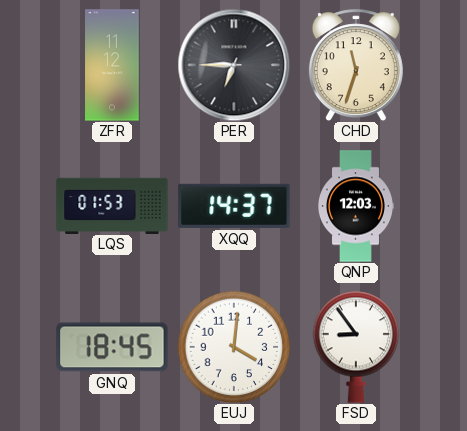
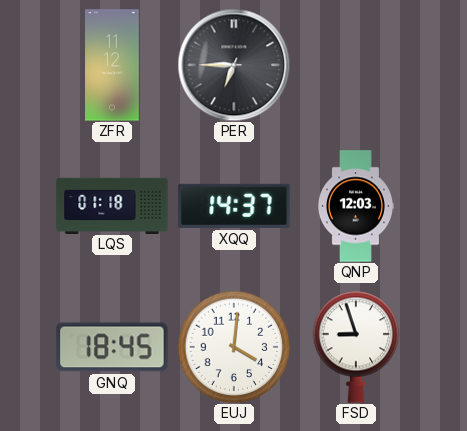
CHD: 11:33 -> none (356, 65)
LQS: 01:53 -> 01:18 (112, 205)
FSD: 8:54 -> 8:57 (356, 347)
